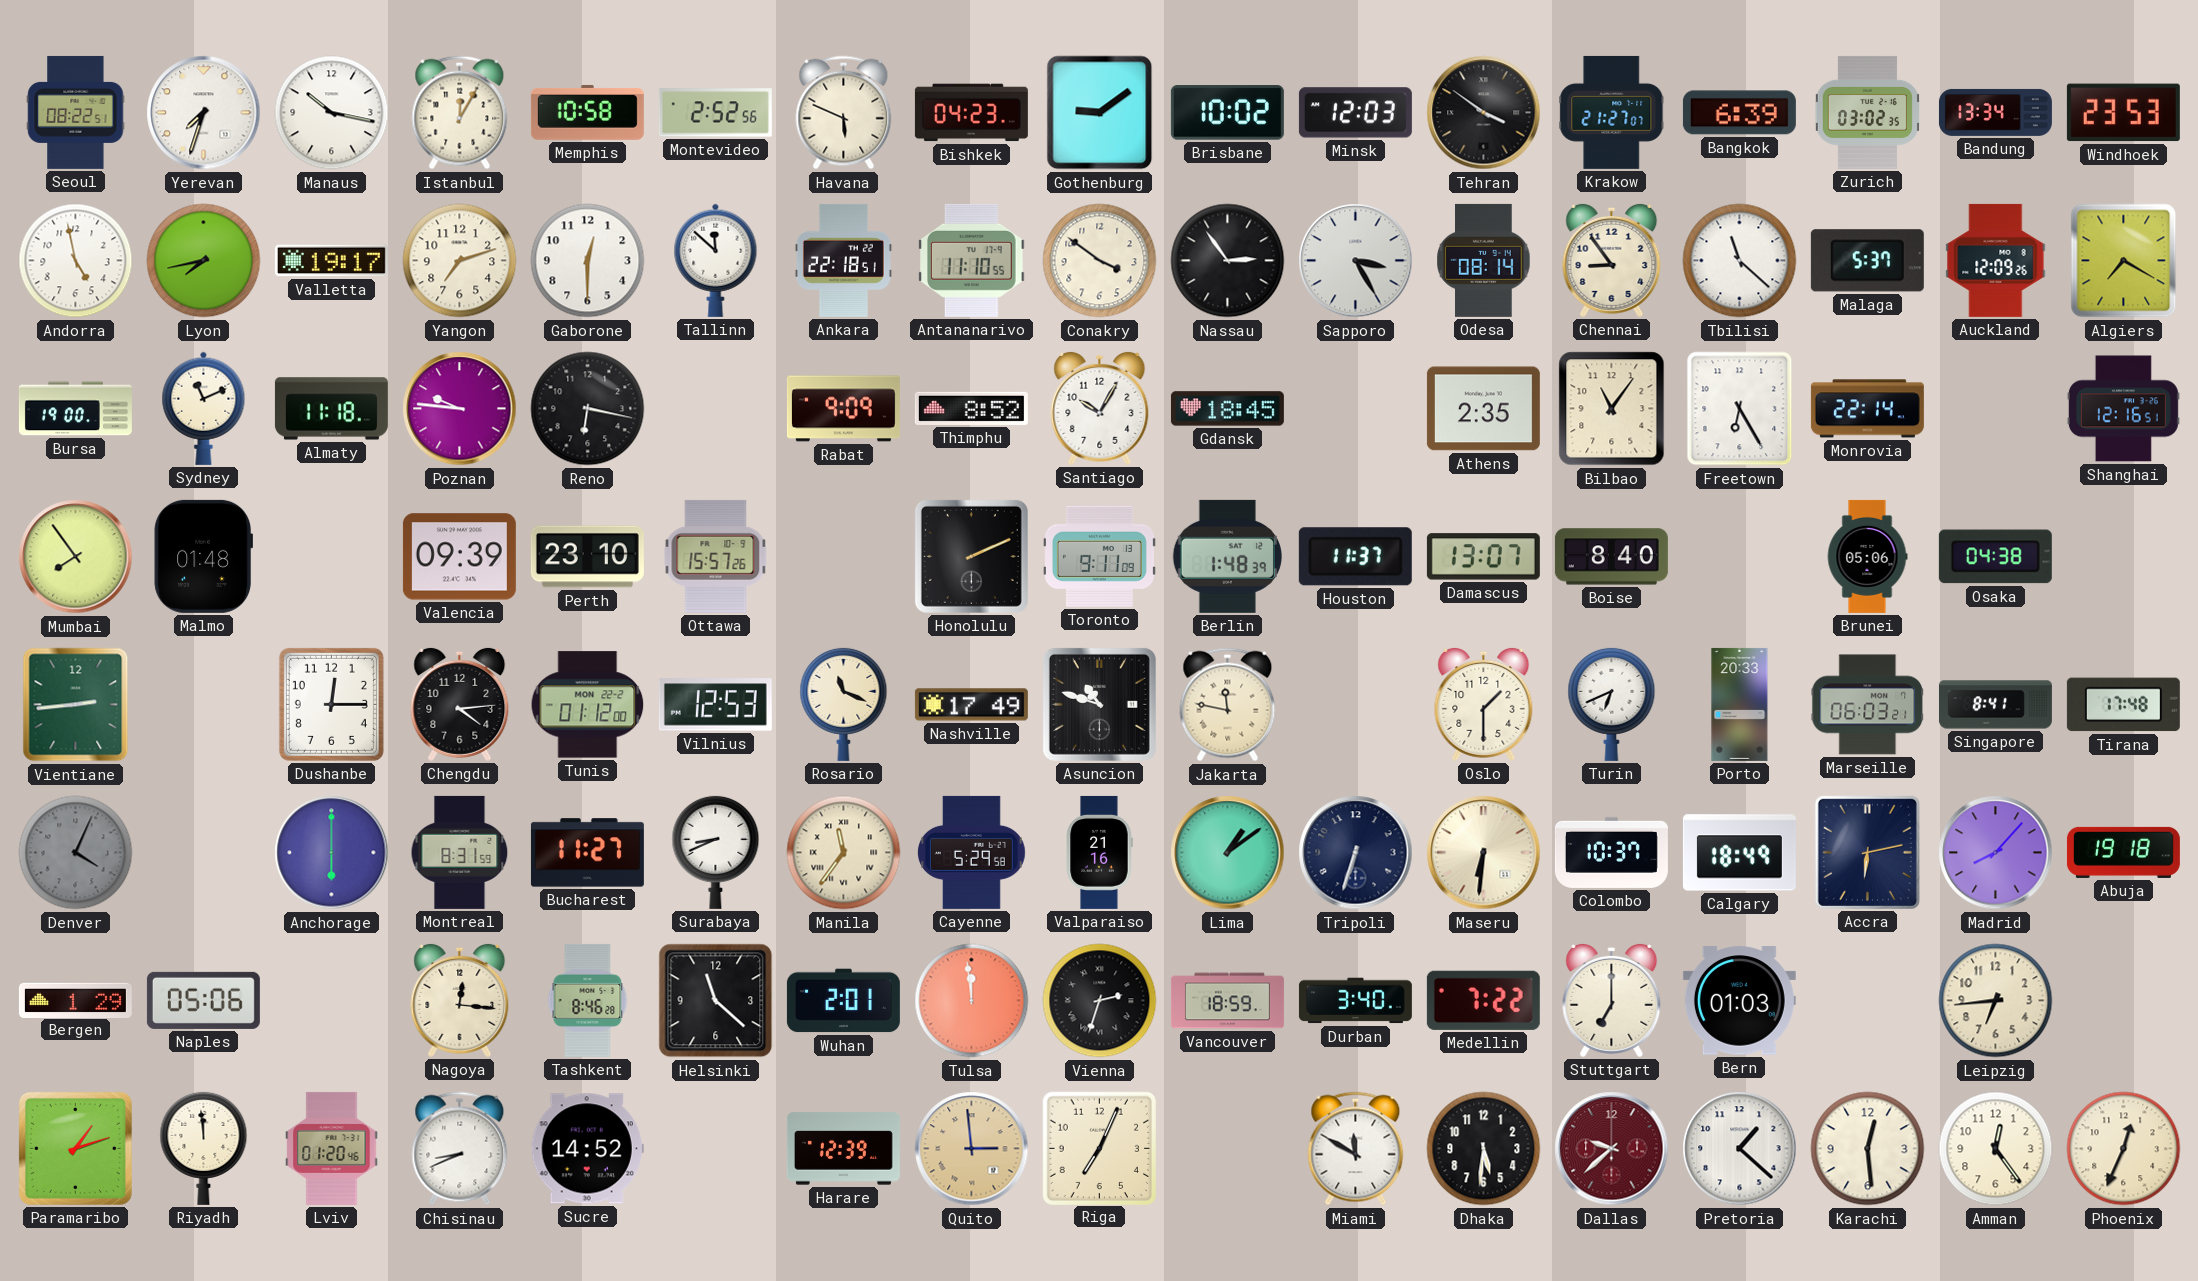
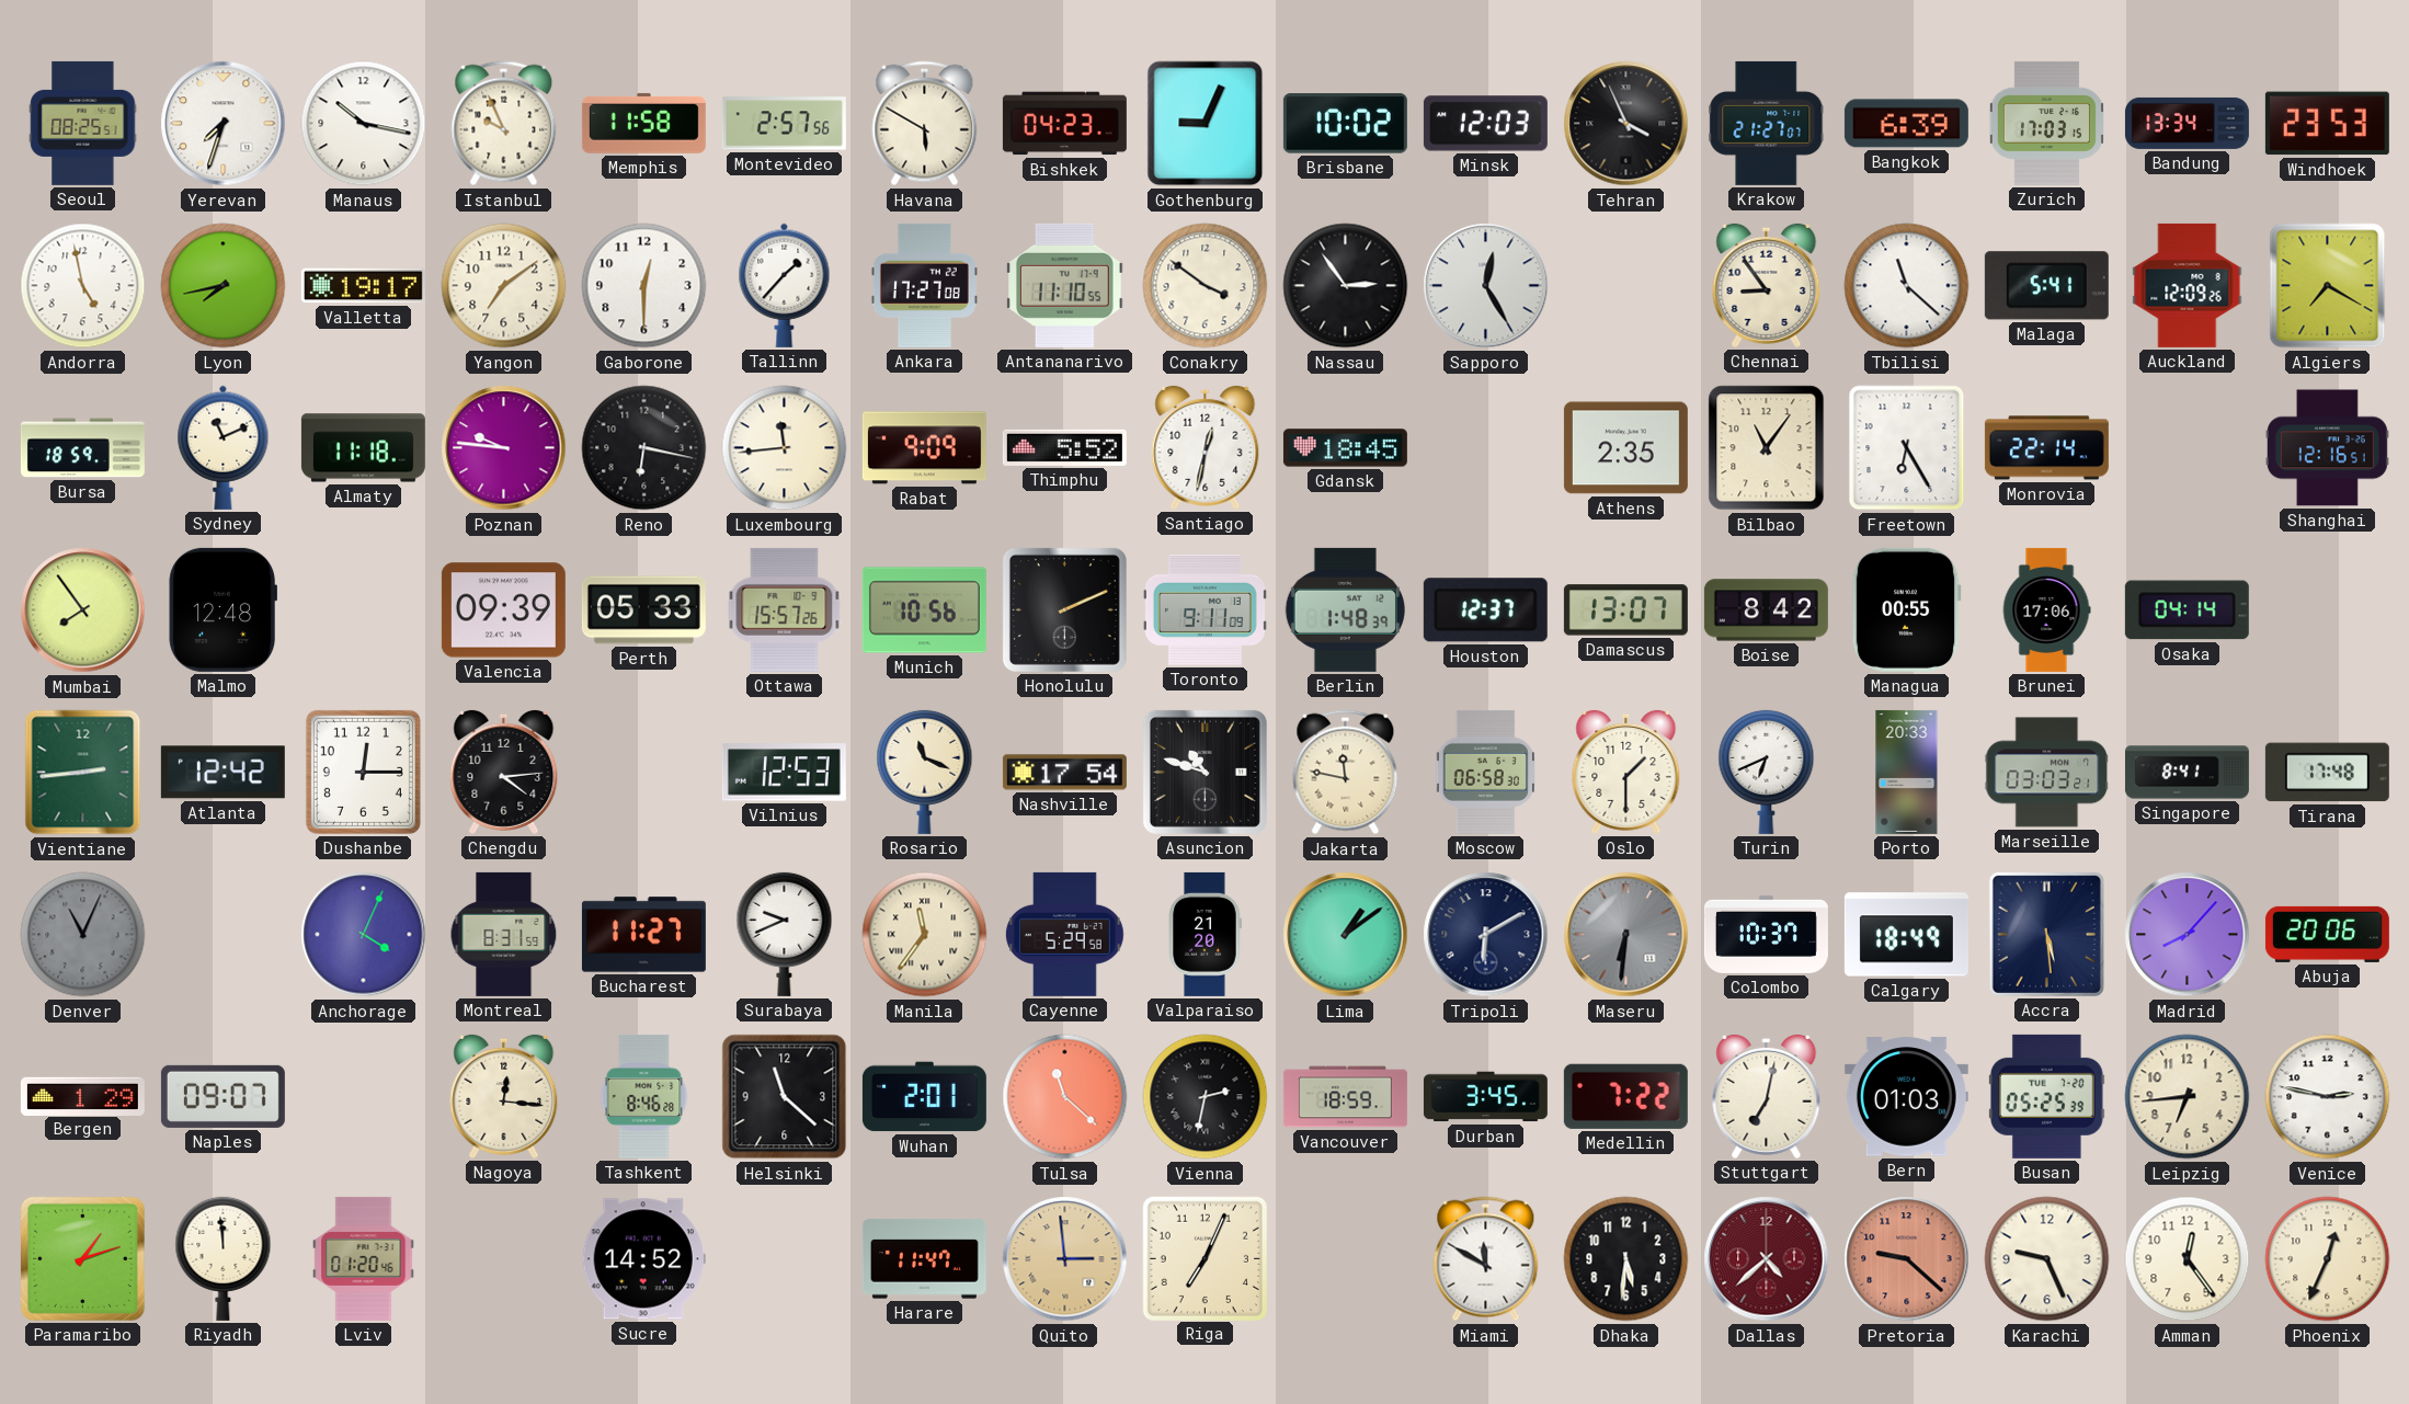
Seoul: 08:22 -> 08:25 (83, 123)
Istanbul: 12:05 -> 9:56 (504, 124)
Memphis: 10:58 -> 11:58 (643, 123)
Montevideo: 2:52 -> 2:57 (784, 124)
Havana: 5:49 -> 5:50 (925, 124)
Gothenburg: 9:09 -> 9:04 (1206, 124)
Tehran: 3:51 -> 3:56 (1626, 124)
Zurich: 03:02 -> 17:03 (2046, 123)
Yangon: 7:12 -> 7:09 (504, 286)
Tallinn: 11:52 -> 1:37 (785, 285)
Ankara: 22:18 -> 17:27 (924, 285)
Sapporo: 3:25 -> 12:25 (1486, 286)
Odesa: 08:14 -> none (1484, 260)
Malaga: 5:37 -> 5:41 (2046, 286)
Bursa: 19:00 -> 18:59 (82, 448)
Luxembourg: none -> 11:44 (785, 448)
Thimphu: 8:52 -> 5:52 (1064, 447)
Santiago: 10:05 -> 12:32 (1206, 447)
Malmo: 01:48 -> 12:48 (222, 609)
Perth: 23:10 -> 05:33 (643, 610)
Munich: none -> 10:56 (924, 610)
Houston: 11:37 -> 12:37 (1485, 610)
Boise: 8:40 -> 8:42 (1766, 610)
Managua: none -> 00:55 (1906, 609)
Brunei: 05:06 -> 17:06 (2046, 609)
Osaka: 04:38 -> 04:14 (2187, 610)
Atlanta: none -> 12:42 (222, 773)
Tunis: 01:12 -> none (588, 705)
Nashville: 17:49 -> 17:54 (1064, 773)
Moscow: none -> 06:58 (1485, 772)
Marseille: 06:03 -> 03:03 (2047, 773)
Denver: 4:04 -> 11:04 (83, 935)
Anchorage: 6:00 -> 4:04 (364, 935)
Surabaya: 8:41 -> 9:41 (785, 934)
Valparaiso: 21:16 -> 21:20 (1204, 934)
Tripoli: 6:33 -> 6:10 (1486, 935)
Maseru dial: cream -> grey (1626, 935)
Accra: 6:13 -> 5:29 (2046, 934)
Abuja: 19:18 -> 20:06 (2327, 934)
Naples: 05:06 -> 09:07 (222, 1096)
Tulsa: 11:59 -> 11:22 (1065, 1097)
Vienna: 2:33 -> 2:32 (1206, 1097)
Durban: 3:40 -> 3:45 (1485, 1097)
Stuttgart: 7:00 -> 7:02 (1767, 1096)
Busan: none -> 05:25 (2046, 1096)
Venice: none -> 2:47 (2328, 1097)
Chisinau: 8:41 -> none (460, 1149)
Harare: 12:39 -> 11:47 (924, 1259)
Dallas: 9:38 -> 4:38 (1767, 1259)
Pretoria: 1:22 -> 9:22 (1907, 1259)
Pretoria dial: white -> salmon (1907, 1259)
Karachi: 12:29 -> 9:26 (2047, 1259)
